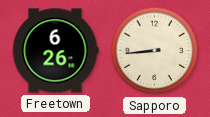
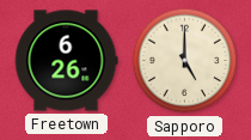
Sapporo: 8:44 -> 5:00 (185, 61)
